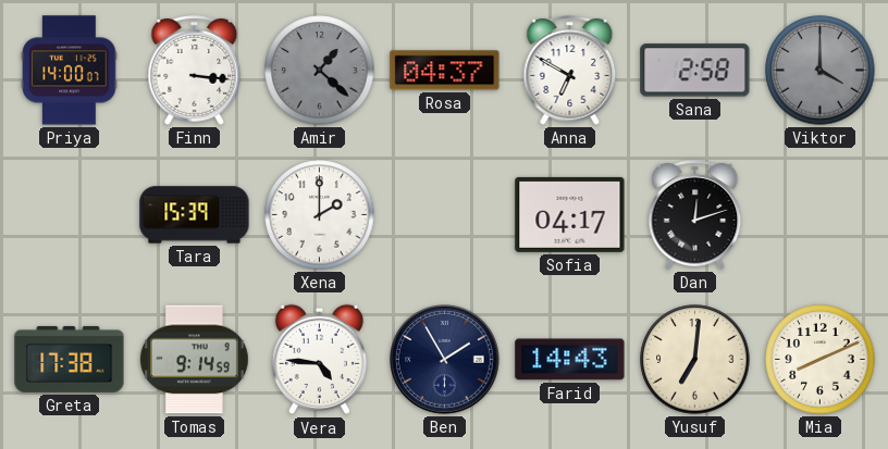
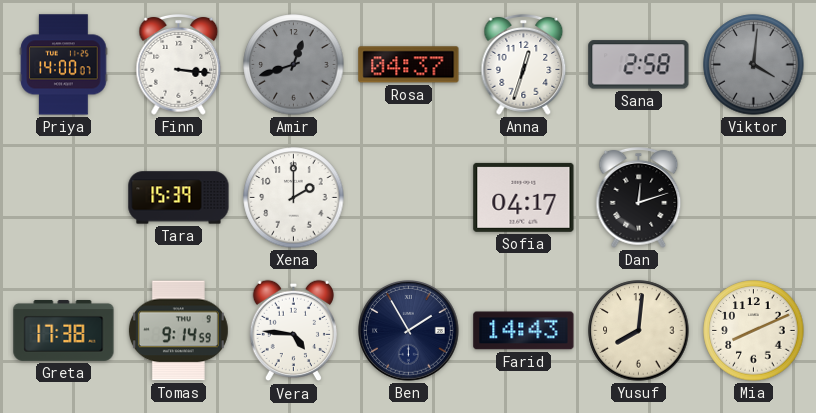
Amir: 1:22 -> 12:42 (294, 65)
Anna: 6:50 -> 12:33 (524, 65)
Viktor: 4:00 -> 4:01 (754, 65)
Yusuf: 7:01 -> 8:01 (639, 331)
